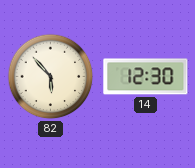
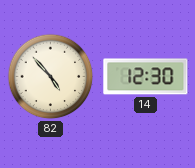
82: 5:53 -> 4:53 (51, 77)
